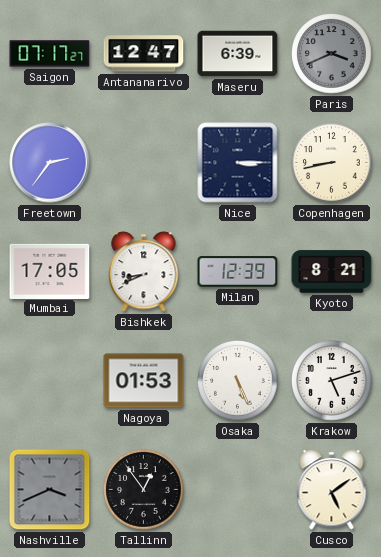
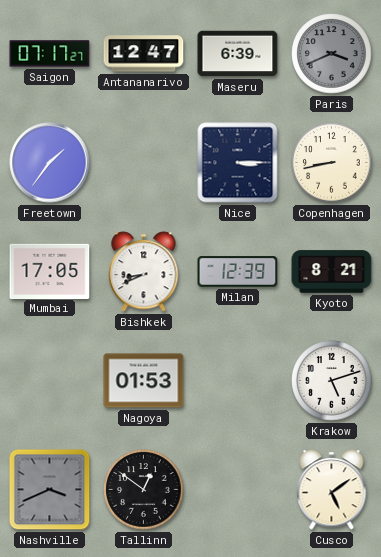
Freetown: 2:36 -> 1:36 (50, 163)
Osaka: 5:26 -> none (238, 381)
Tallinn: 12:54 -> 12:51 (144, 490)
